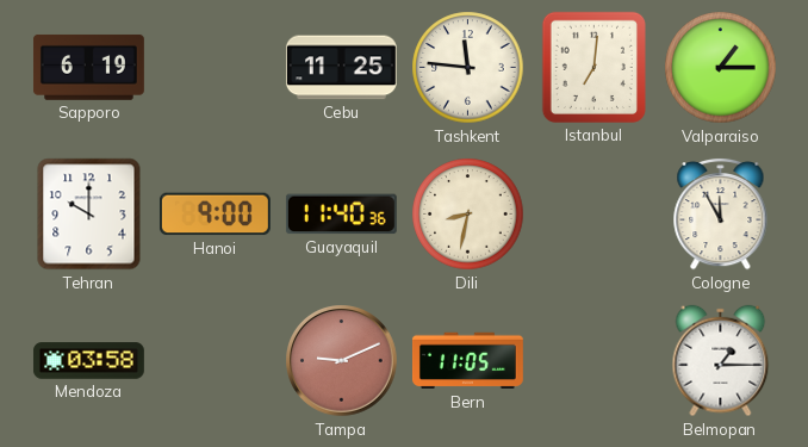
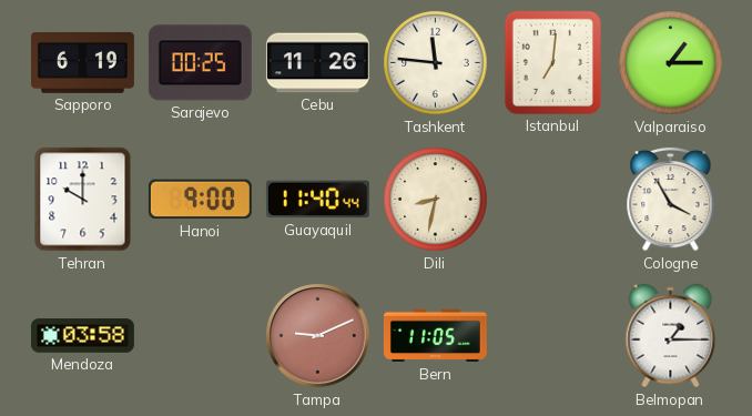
Sarajevo: none -> 00:25 (200, 63)
Cebu: 11:25 -> 11:26 (317, 63)
Guayaquil: 11:40:36 -> 11:40:44 (317, 200)
Cologne: 11:55 -> 3:55 (671, 199)
